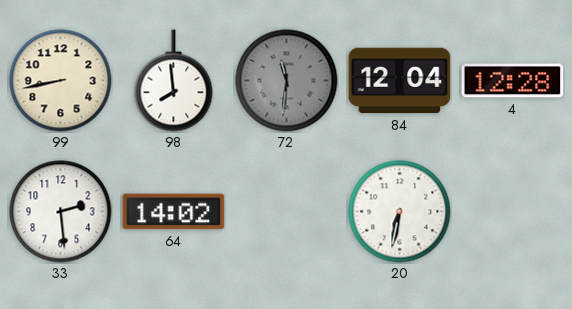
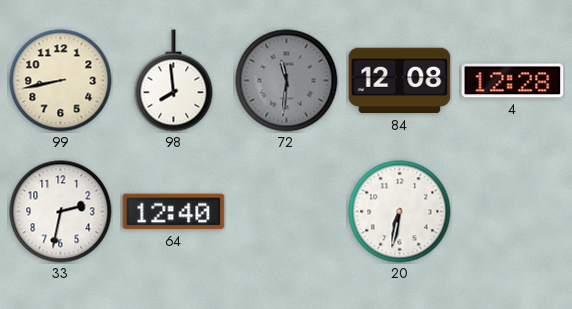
84: 12:04 -> 12:08 (400, 81)
33: 2:29 -> 2:32 (61, 212)
64: 14:02 -> 12:40 (174, 212)
